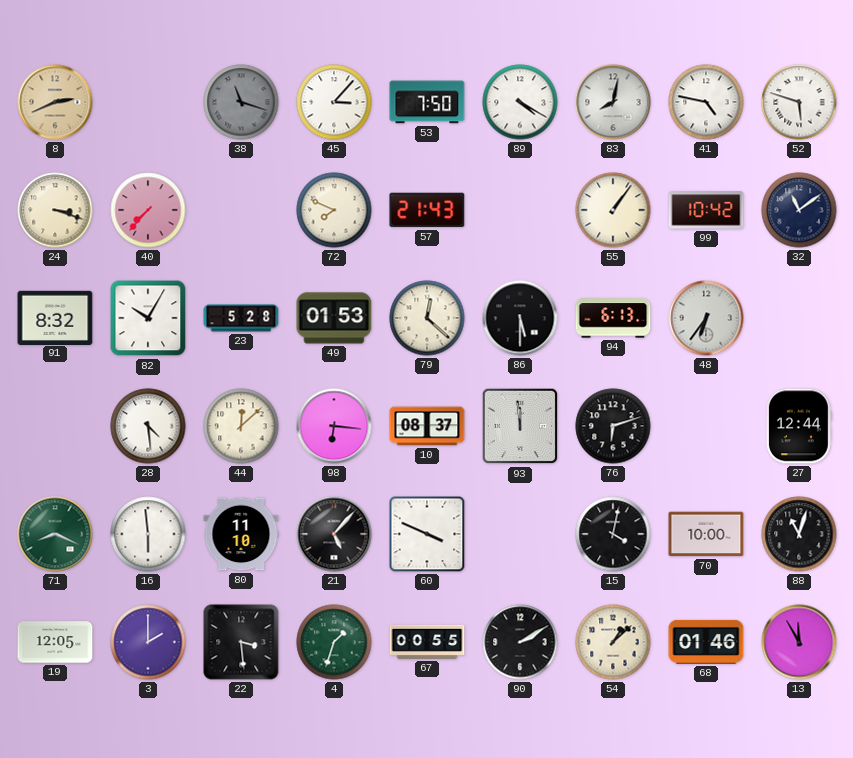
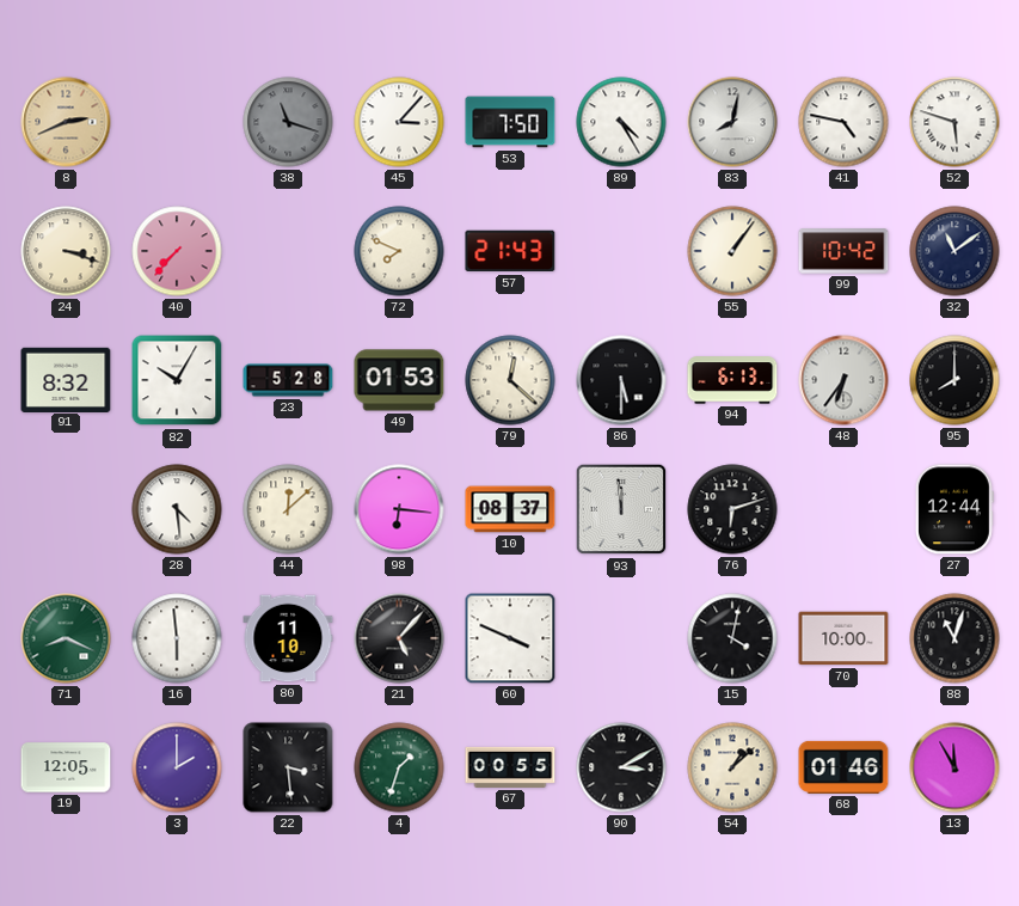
89: 4:20 -> 4:25 (621, 122)
95: none -> 8:00 (954, 380)
90: 2:10 -> 3:10 (621, 767)
